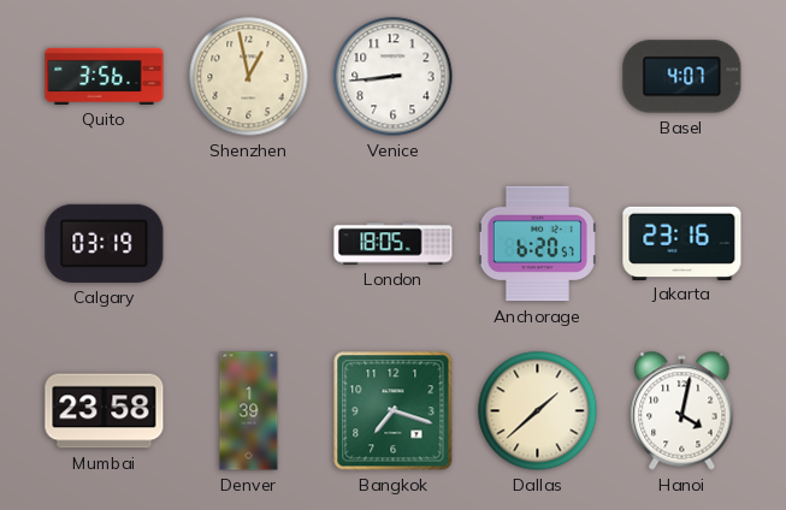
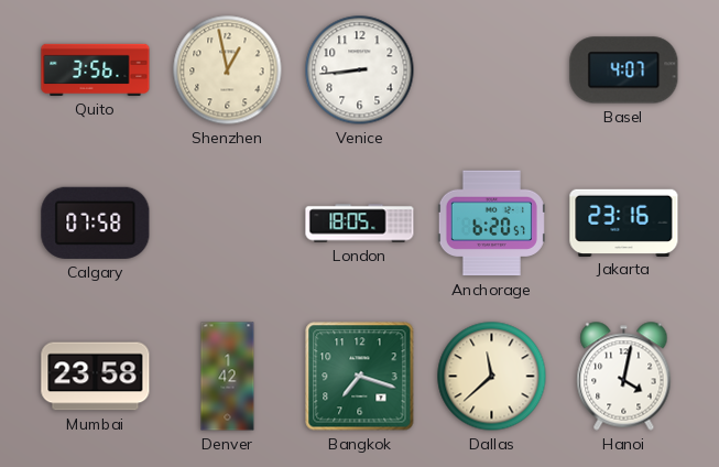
Calgary: 03:19 -> 07:58 (96, 222)
Denver: 1:39 -> 1:42 (228, 377)
Dallas: 1:38 -> 11:38 (492, 377)
